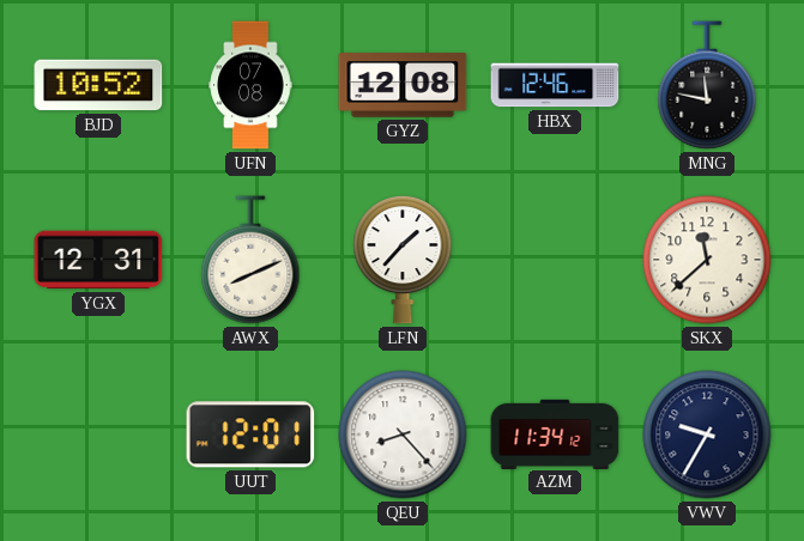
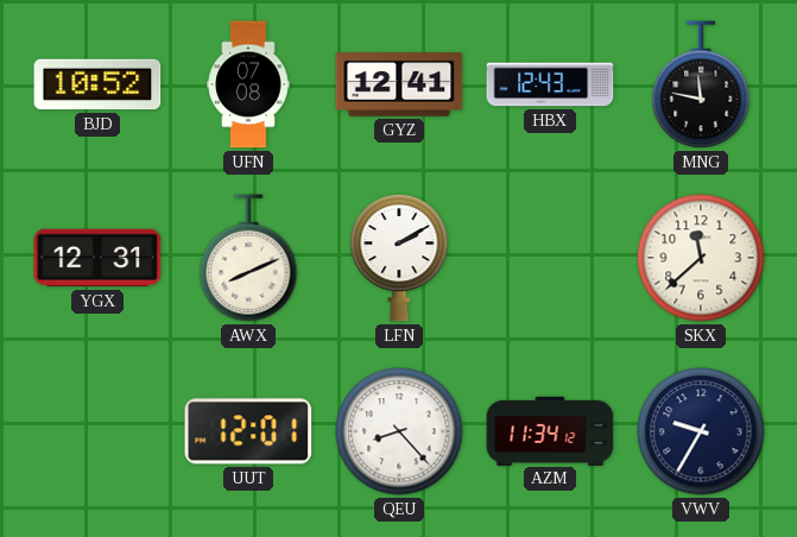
GYZ: 12:08 -> 12:41 (399, 84)
HBX: 12:46 -> 12:43 (550, 84)
LFN: 1:37 -> 2:10 (399, 258)
